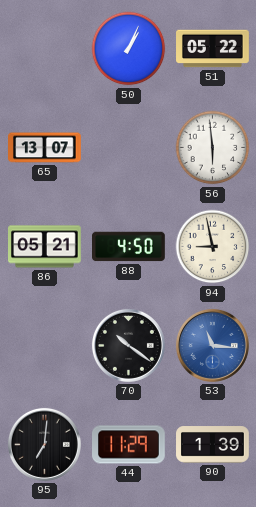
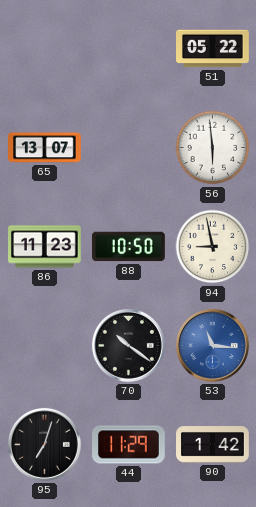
50: 1:04 -> none (129, 49)
86: 05:21 -> 11:23 (45, 247)
88: 4:50 -> 10:50 (129, 247)
95: 7:01 -> 7:03 (44, 444)
90: 1:39 -> 1:42 (213, 445)
